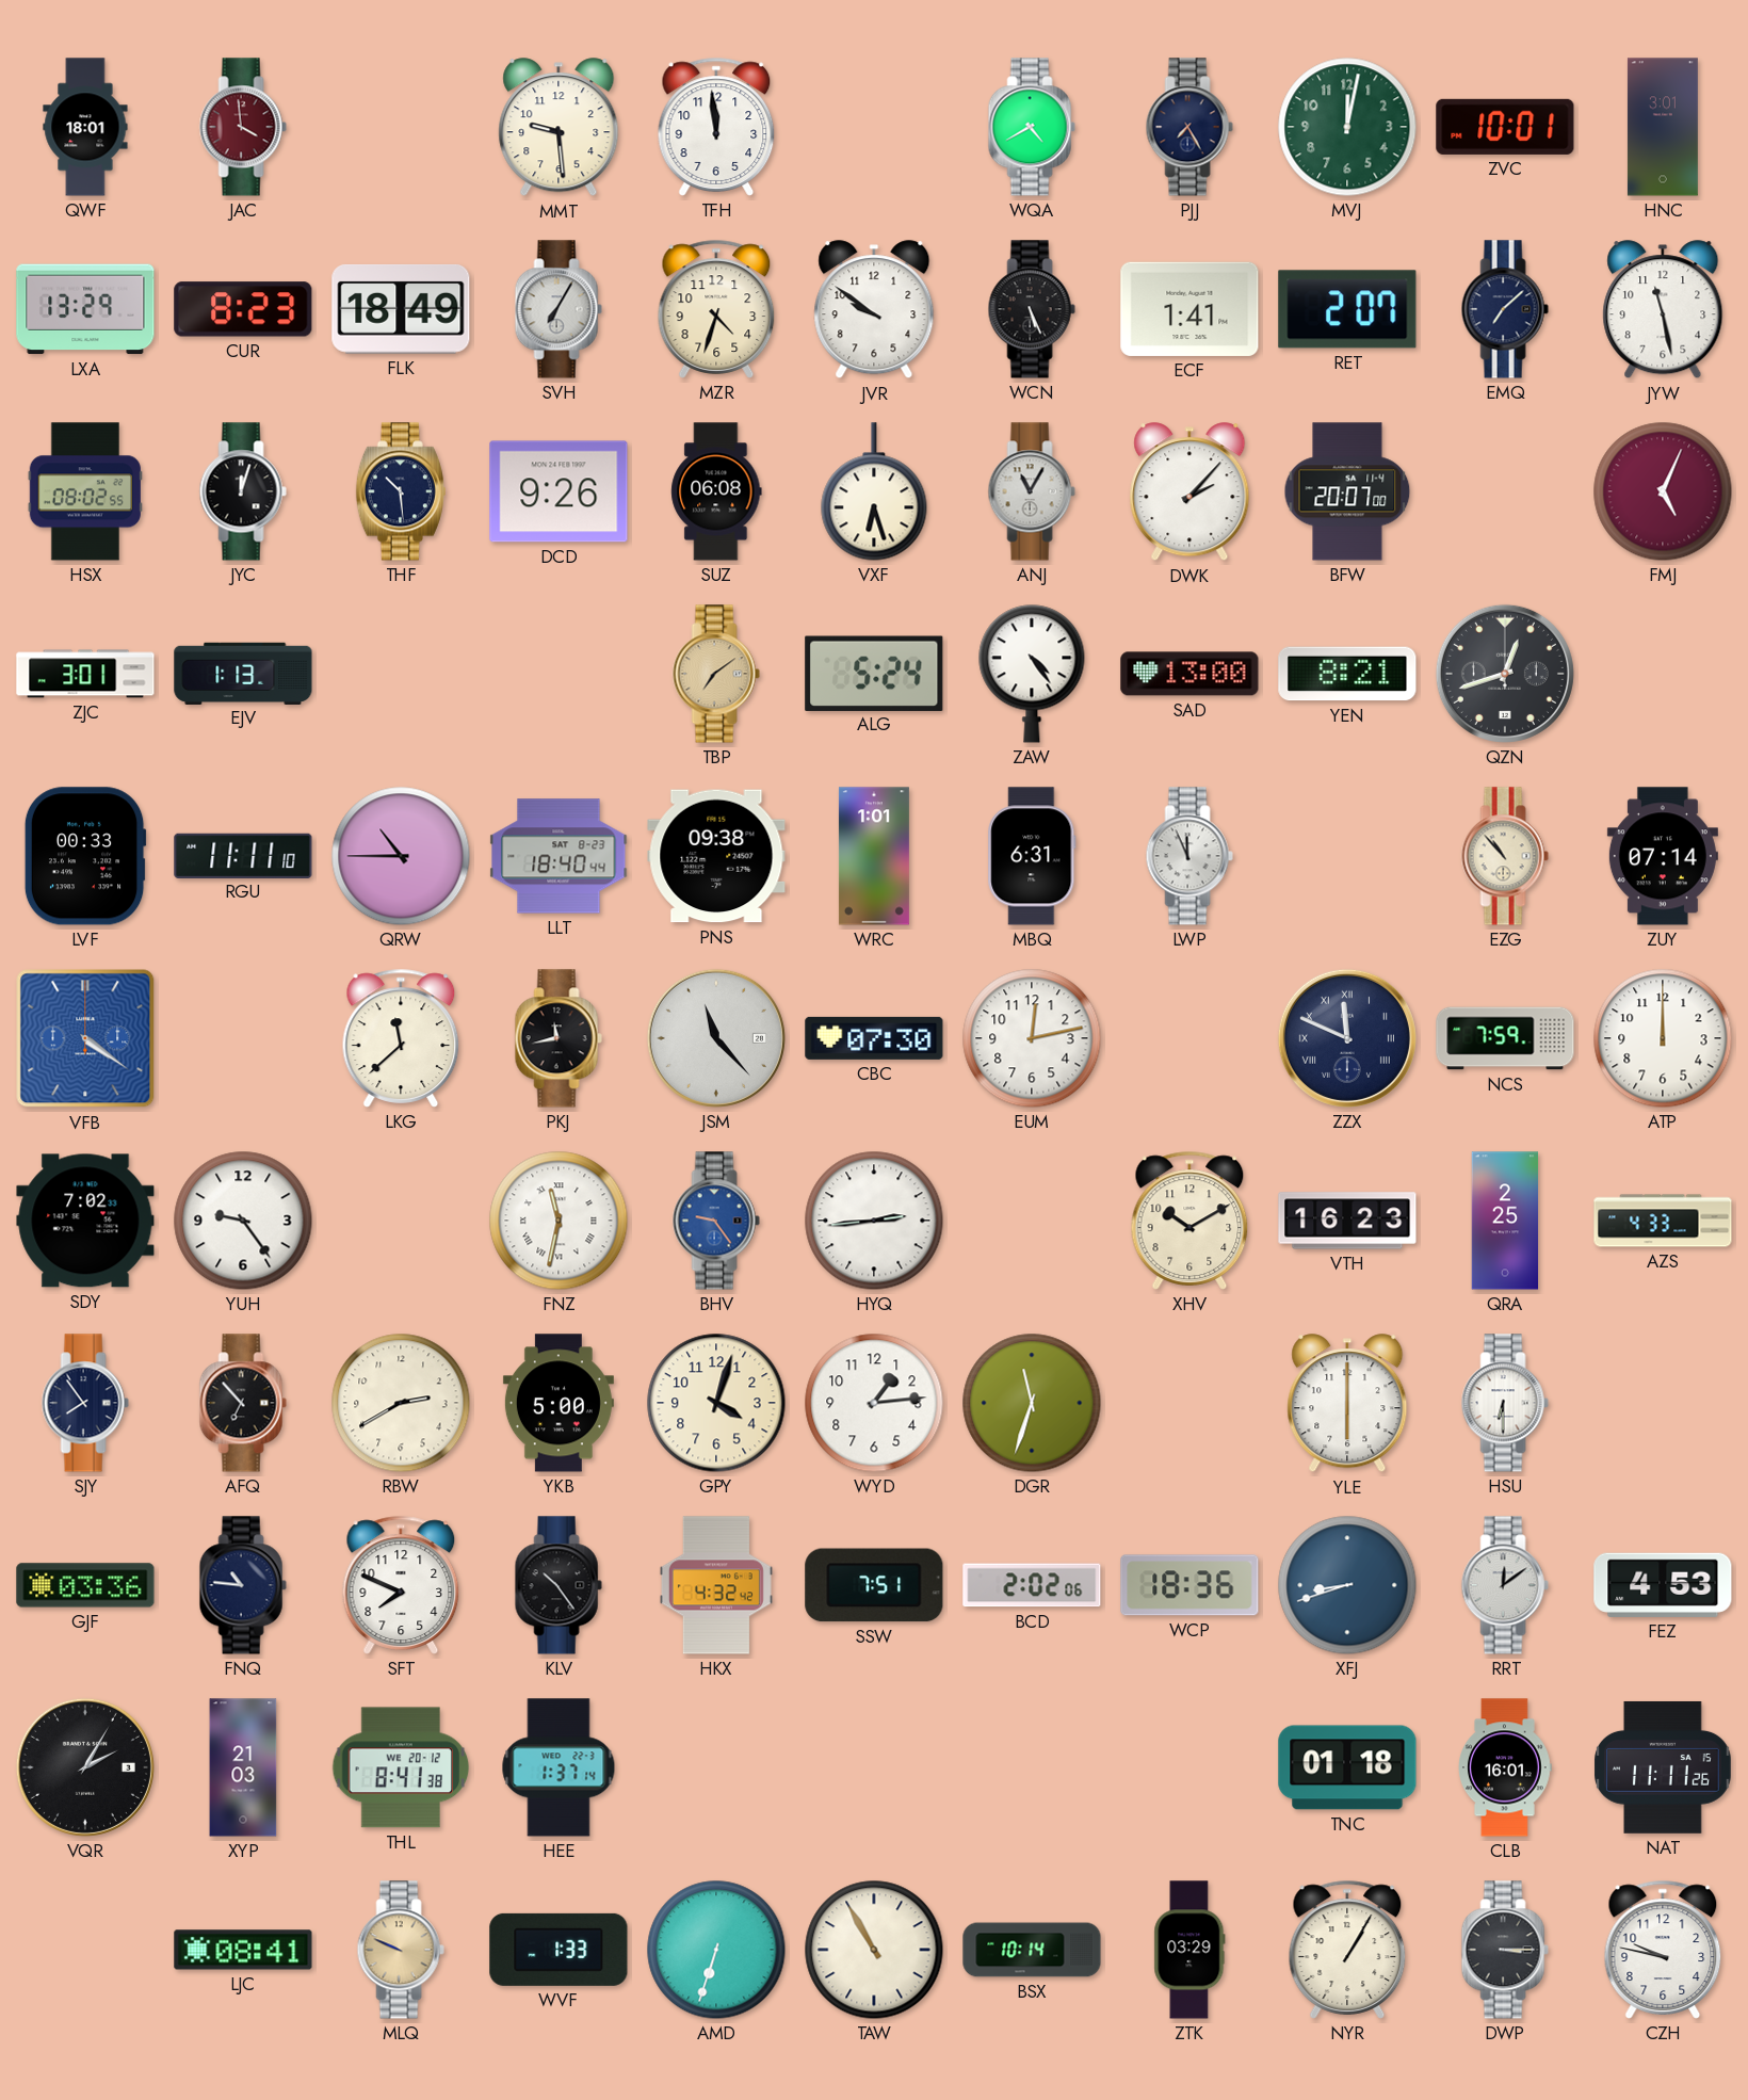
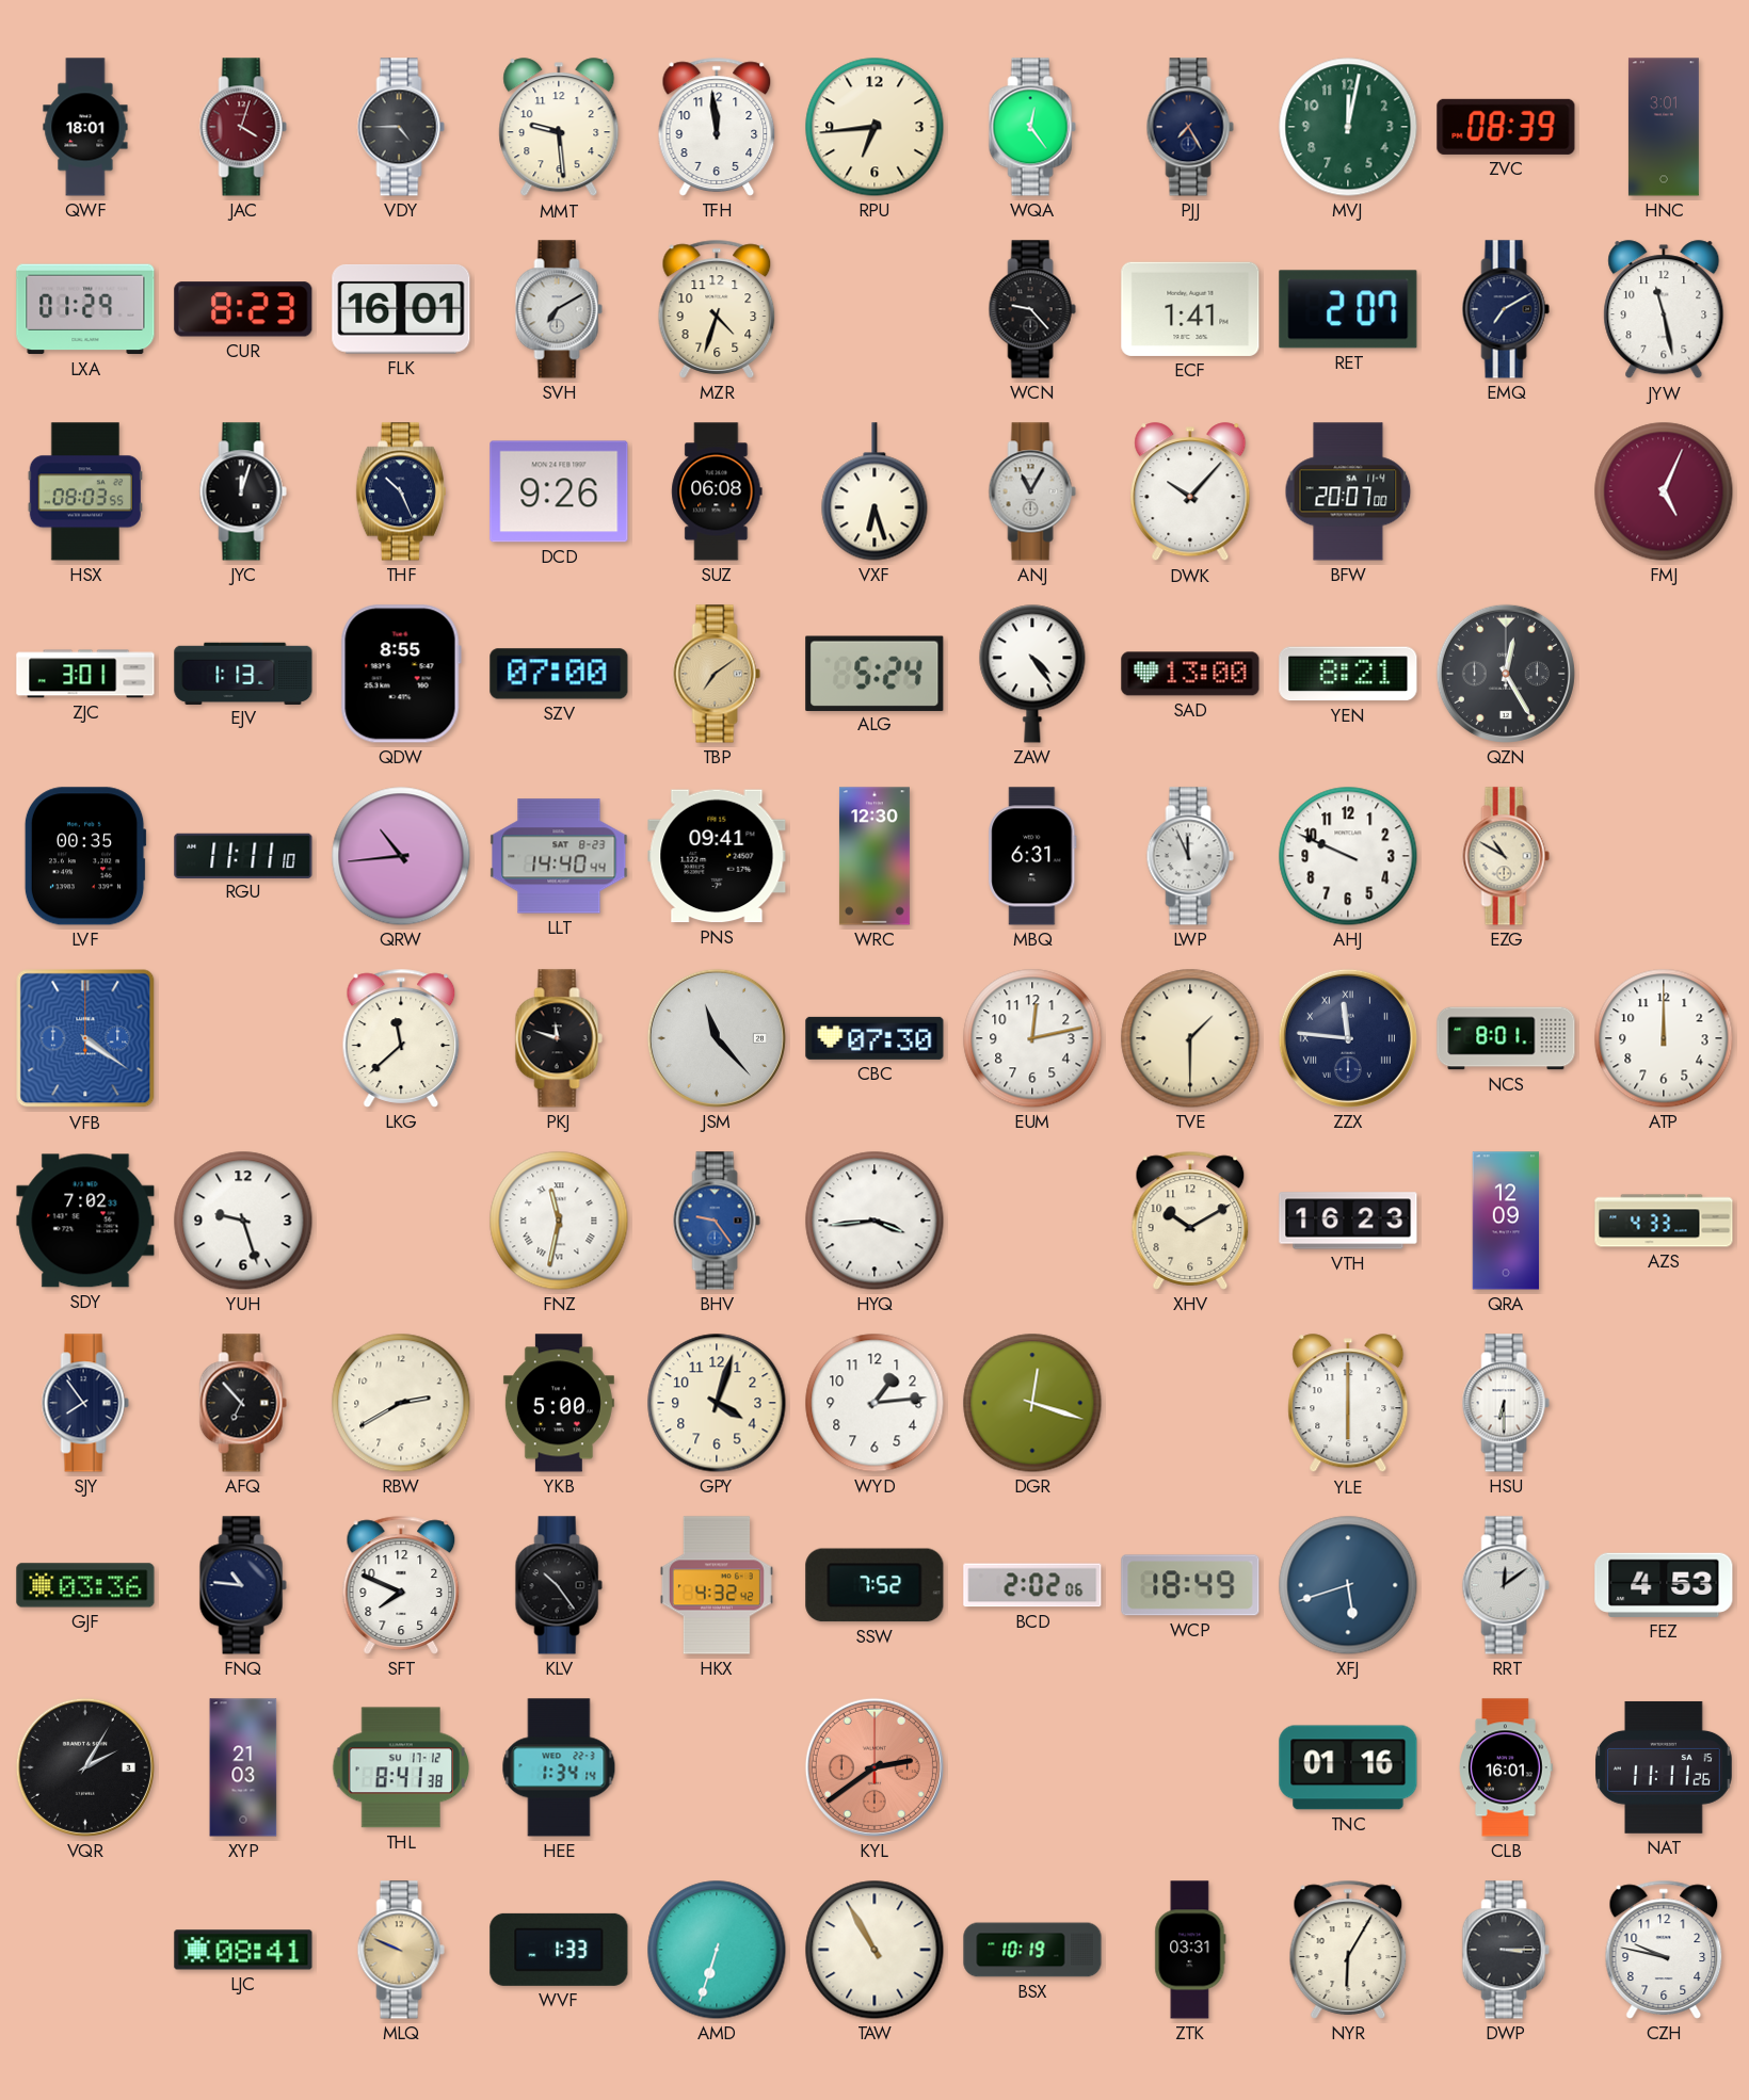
JAC: 3:59 -> 4:03 (243, 127)
VDY: none -> 4:45 (401, 127)
RPU: none -> 6:44 (874, 127)
WQA: 4:40 -> 12:24 (1032, 127)
ZVC: 10:01 -> 08:39 (1506, 127)
LXA: 13:29 -> 01:29 (85, 309)
FLK: 18:49 -> 16:01 (401, 309)
SVH: 7:05 -> 7:10 (559, 309)
JVR: 9:51 -> none (874, 310)
WCN: 5:26 -> 9:23 (1032, 309)
EMQ: 7:08 -> 7:10 (1506, 309)
HSX: 08:02 -> 08:03 (85, 491)
THF: 10:29 -> 10:26 (401, 491)
DWK: 2:07 -> 10:07 (1190, 492)
QDW: none -> 8:55 (401, 674)
SZV: none -> 07:00 (559, 674)
QZN: 12:42 -> 12:25 (1506, 674)
LVF: 00:33 -> 00:35 (85, 856)
QRW: 10:45 -> 10:44 (401, 856)
LLT: 18:40 -> 14:40 (559, 856)
PNS: 09:38 -> 09:41 (717, 856)
WRC: 1:01 -> 12:30 (874, 856)
AHJ: none -> 9:49 (1348, 856)
EZG: 10:53 -> 10:50 (1506, 856)
ZUY: 07:14 -> none (1663, 856)
PKJ: 11:43 -> 11:48 (559, 1038)
TVE: none -> 1:30 (1190, 1038)
ZZX: 11:49 -> 11:46 (1348, 1038)
NCS: 7:59 -> 8:01 (1506, 1038)
YUH: 9:24 -> 9:27 (243, 1221)
HYQ: 2:44 -> 3:44 (874, 1221)
QRA: 2:25 -> 12:09 (1506, 1221)
DGR: 11:33 -> 12:18 (1032, 1403)
SSW: 7:51 -> 7:52 (874, 1585)
WCP: 18:36 -> 18:49 (1190, 1585)
XFJ: 8:42 -> 5:42 (1348, 1585)
THL date: WE 20-12 -> SU 17-12 (401, 1767)
HEE: 1:37 -> 1:34 (559, 1767)
KYL: none -> 2:39 (874, 1767)
TNC: 01:18 -> 01:16 (1348, 1767)
BSX: 10:14 -> 10:19 (1032, 1950)
ZTK: 03:29 -> 03:31 (1190, 1950)
NYR: 1:05 -> 6:05 (1348, 1950)
